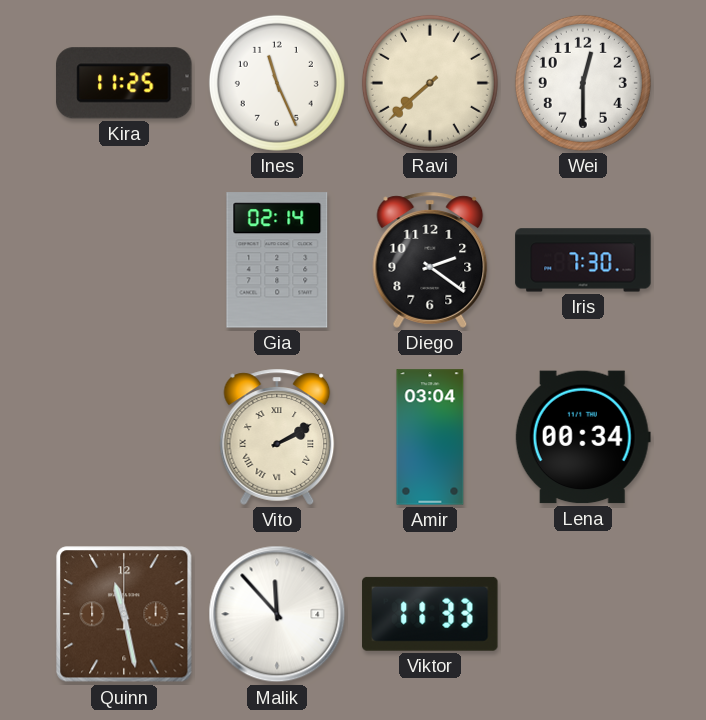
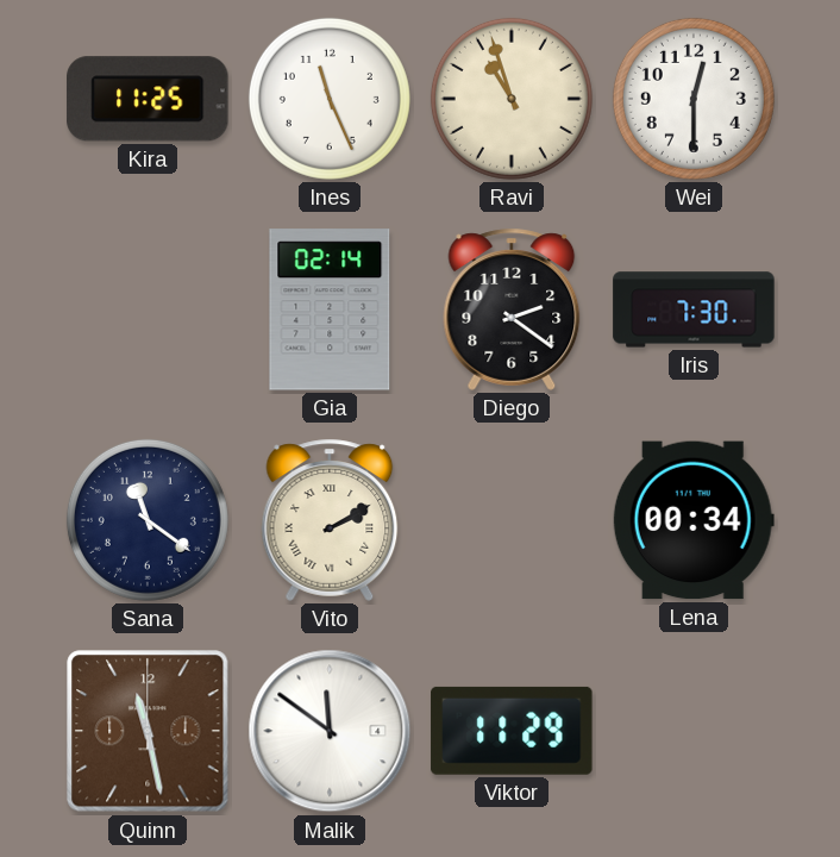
Ravi: 7:38 -> 10:57 (512, 99)
Sana: none -> 11:21 (148, 520)
Amir: 03:04 -> none (430, 437)
Malik: 11:53 -> 11:51 (330, 731)
Viktor: 11:33 -> 11:29 (512, 731)
